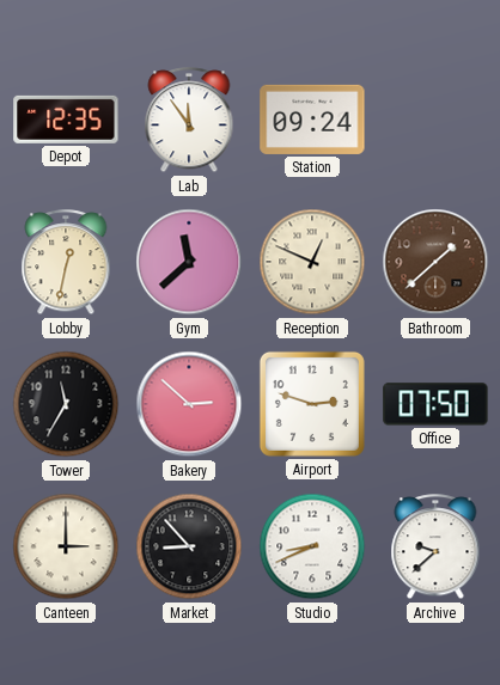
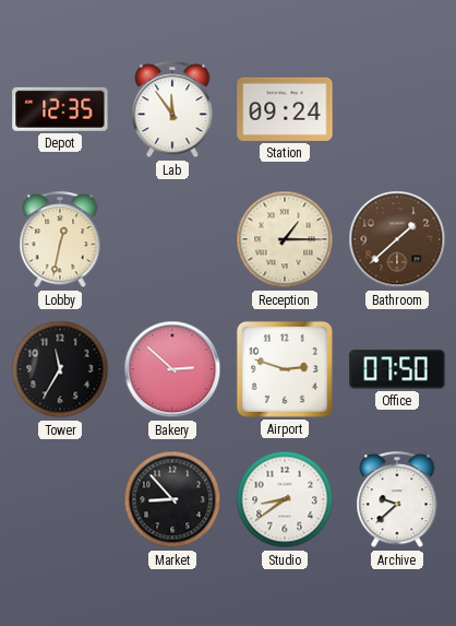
Gym: 11:38 -> none (189, 262)
Reception: 12:49 -> 1:15 (285, 239)
Canteen: 3:00 -> none (66, 546)
Studio: 8:41 -> 8:39 (285, 499)
